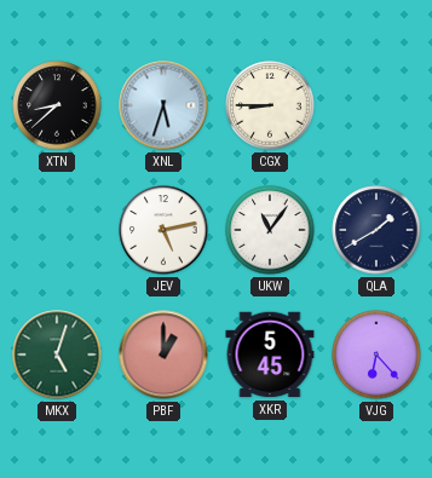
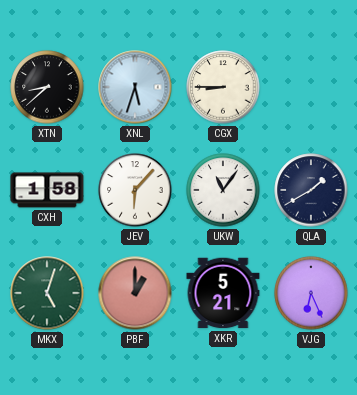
CXH: none -> 1:58 (47, 190)
JEV: 5:13 -> 6:07 (135, 190)
XKR: 5:45 -> 5:21 (223, 293)
VJG: 6:23 -> 6:26 (311, 293)
